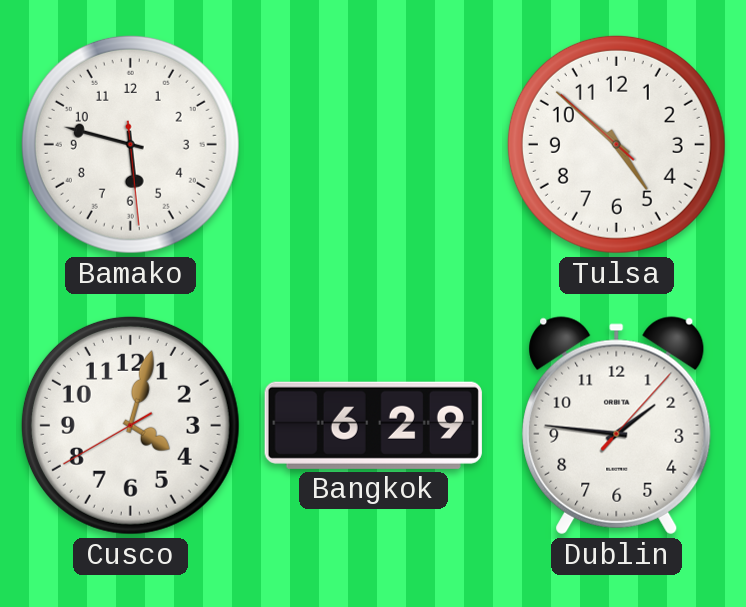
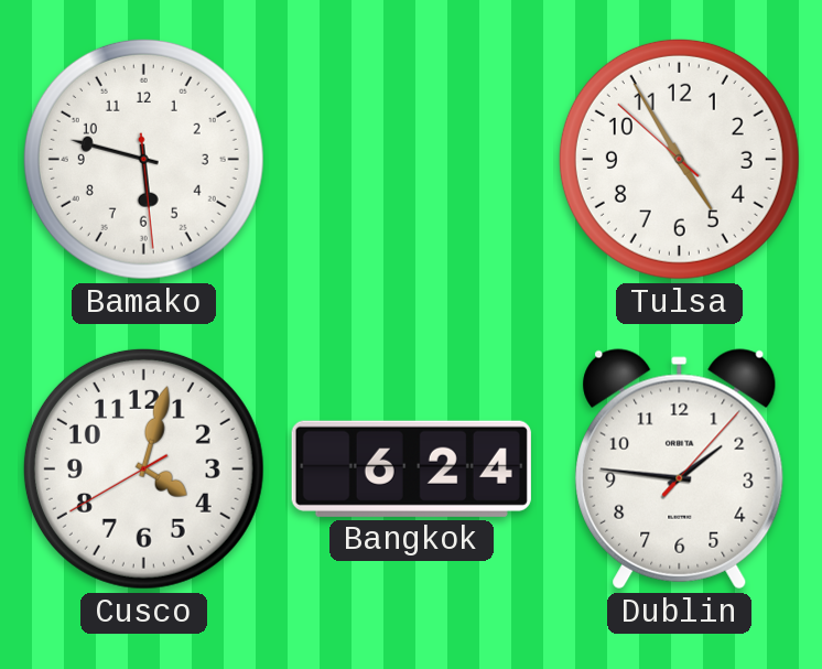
Tulsa: 4:51 -> 4:54 (679, 159)
Bangkok: 6:29 -> 6:24 (411, 468)
